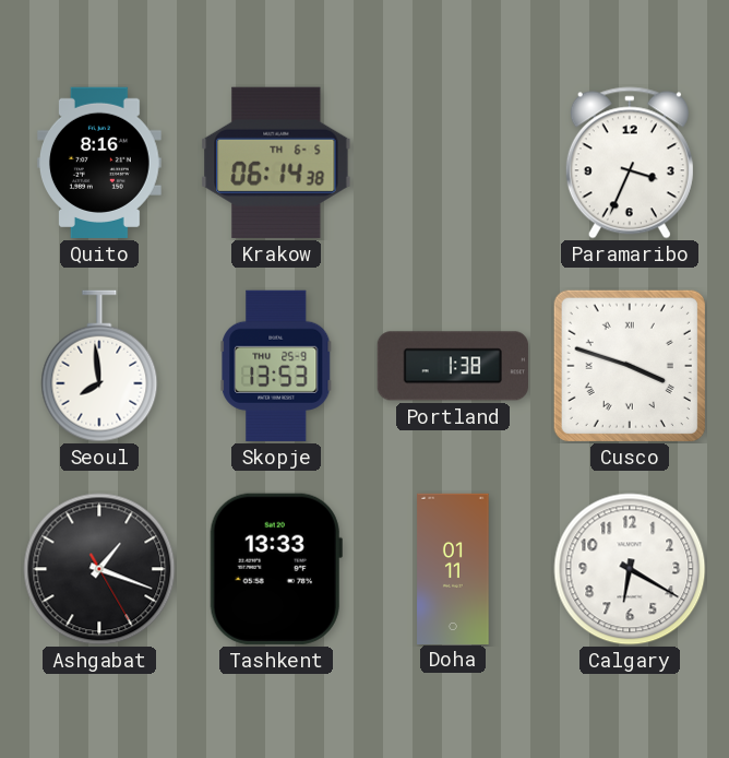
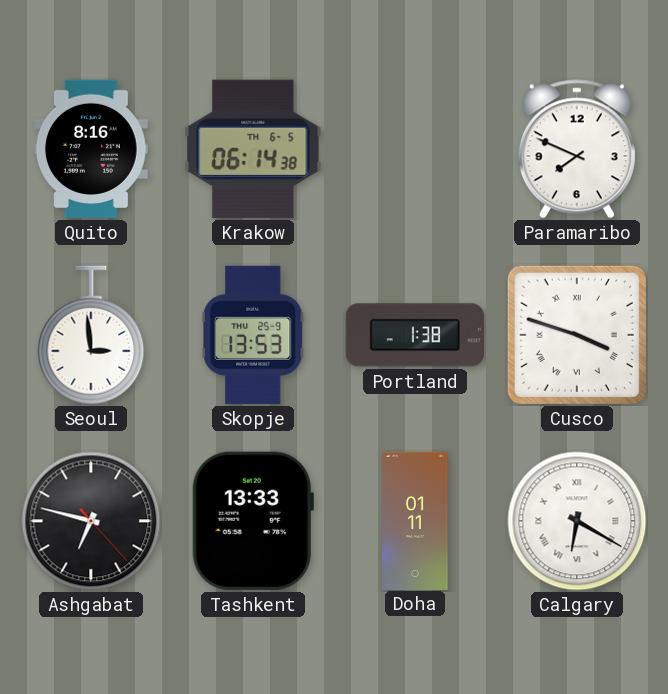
Paramaribo: 3:34 -> 7:49 (577, 149)
Seoul: 7:59 -> 2:59 (91, 335)
Ashgabat: 1:18 -> 6:47 (91, 521)
Calgary numerals: Arabic -> Roman (577, 521)
